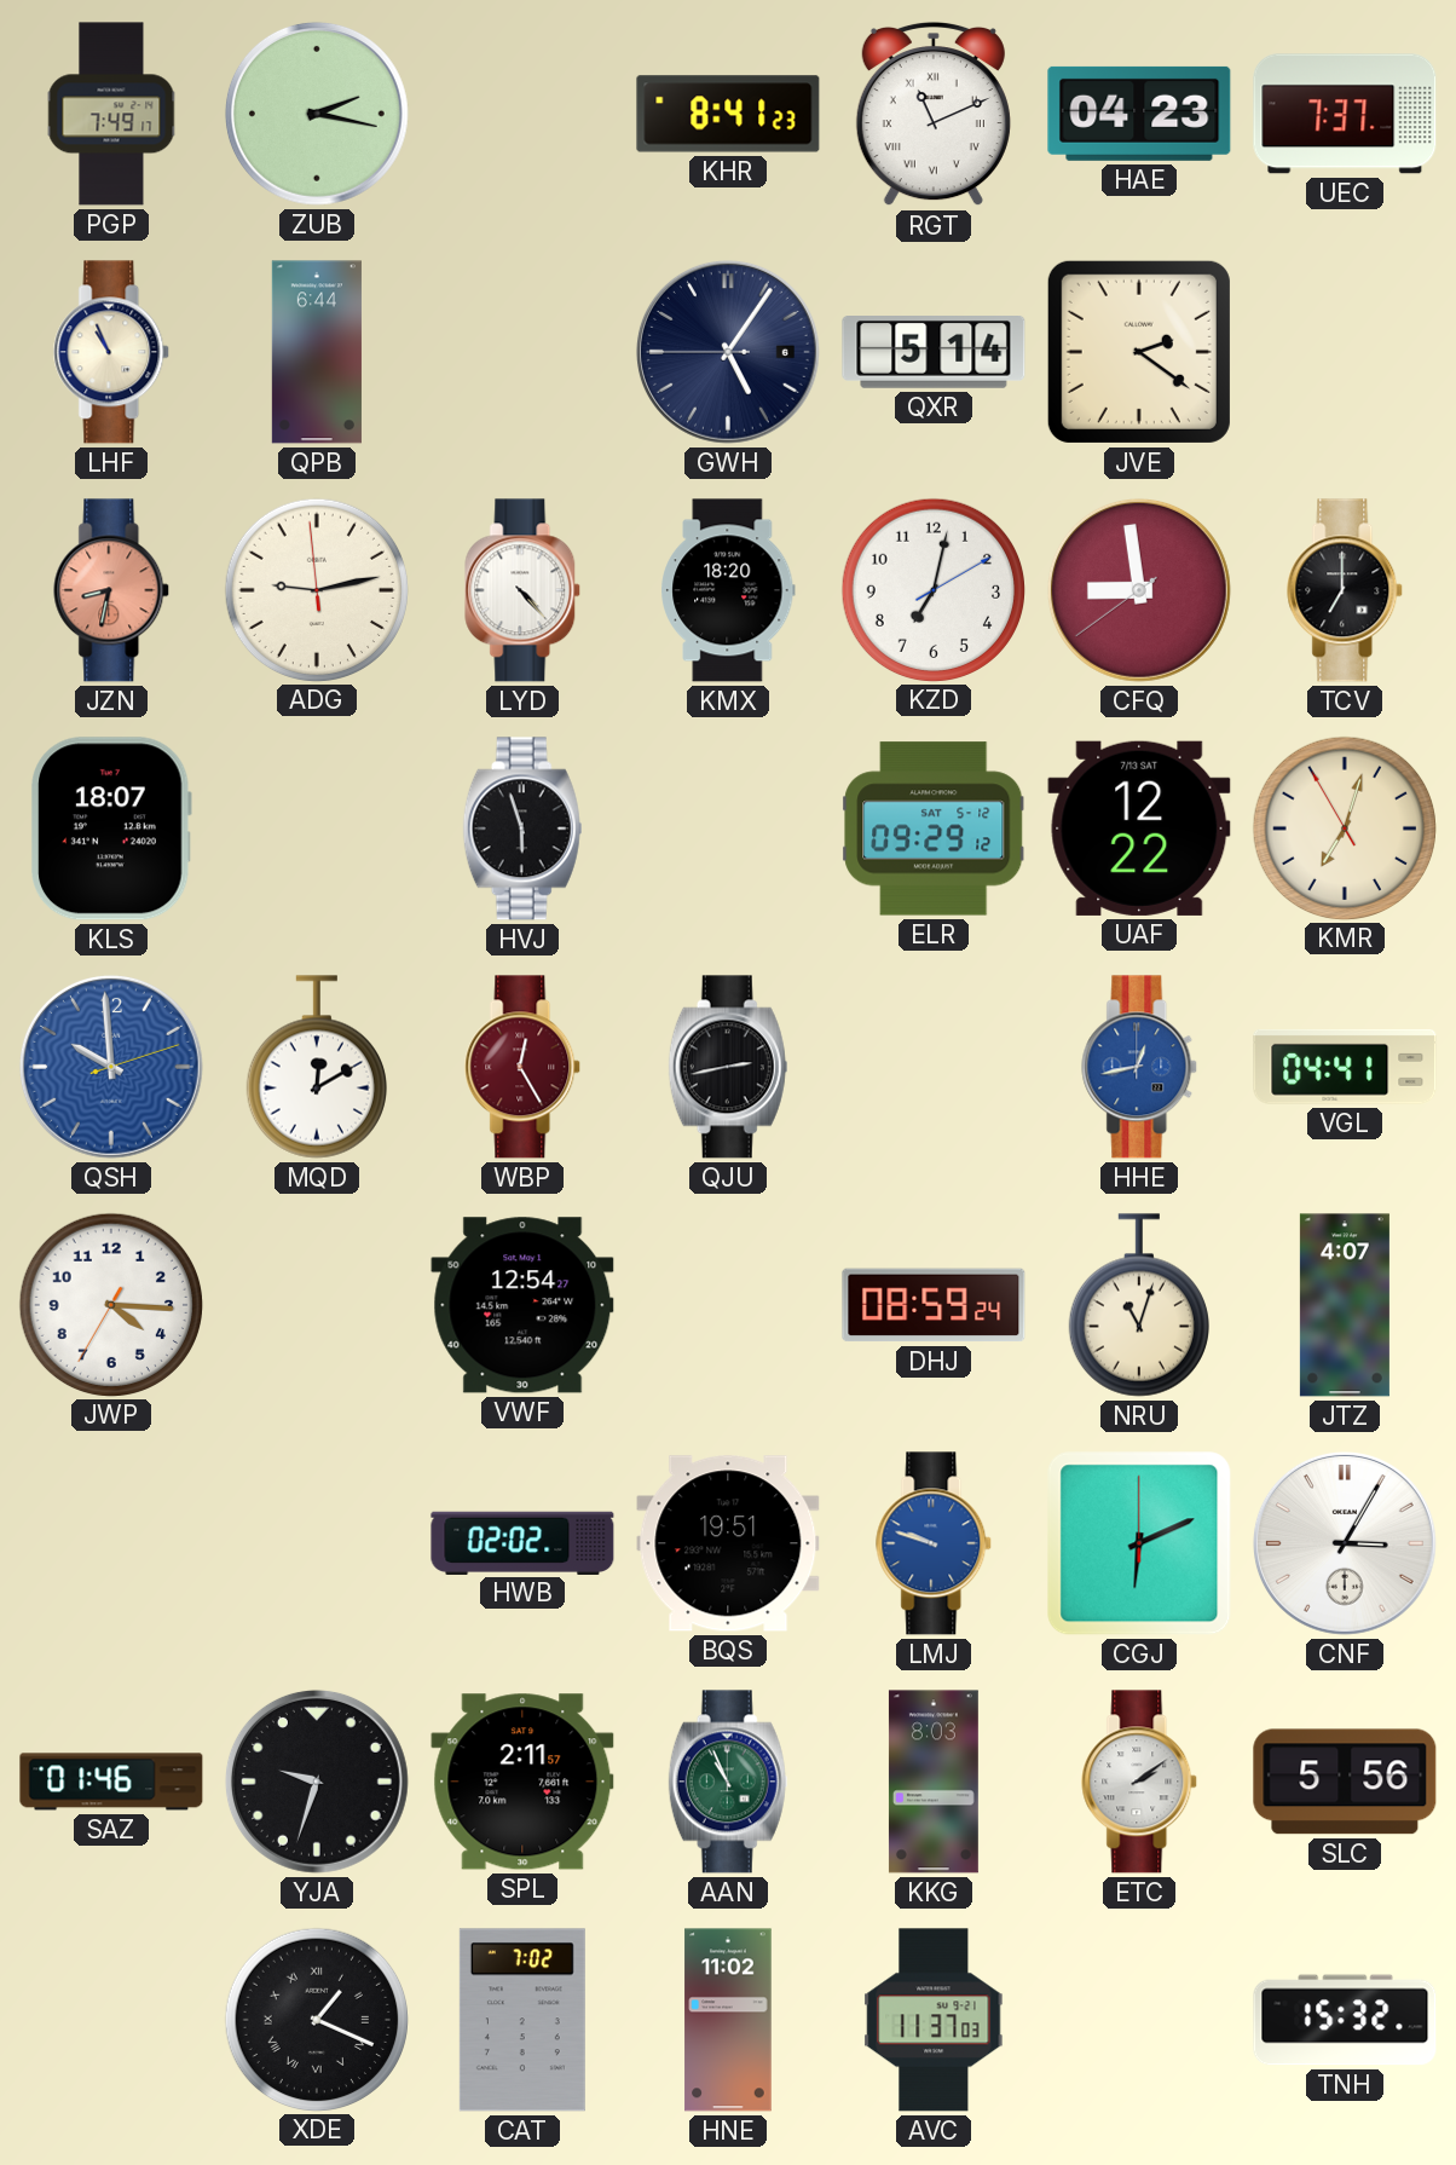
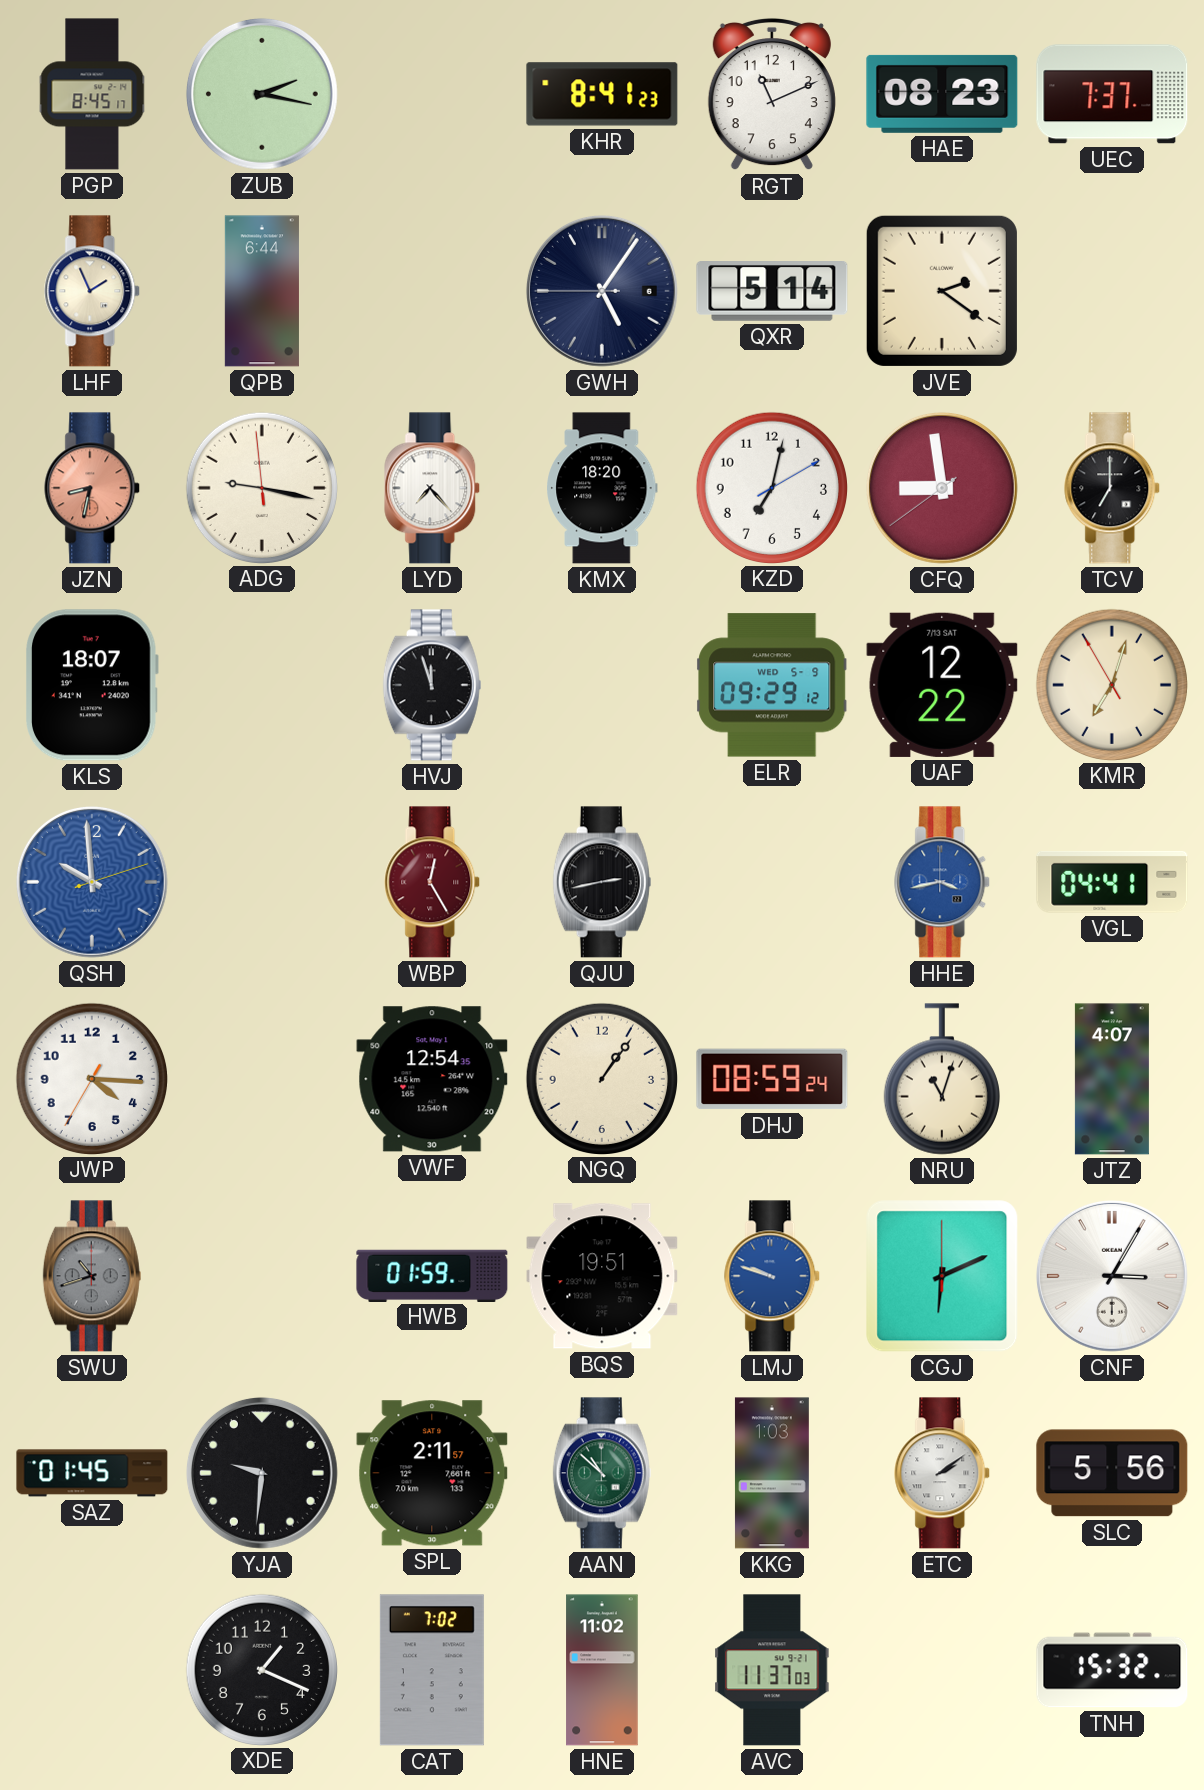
PGP: 7:49 -> 8:45 (92, 94)
RGT numerals: Roman -> Arabic (772, 94)
HAE: 04:23 -> 08:23 (942, 94)
LHF: 10:56 -> 1:56 (93, 291)
ADG: 9:12 -> 9:16 (261, 487)
LYD: 4:23 -> 7:23 (433, 488)
HVJ: 5:57 -> 11:57 (432, 685)
ELR date: SAT 5-12 -> WED 5-9 (772, 685)
MQD: 12:10 -> none (317, 1067)
HHE: 12:43 -> 3:43 (943, 882)
VWF: 12:54:27 -> 12:54:35 (432, 1079)
NGQ: none -> 1:06 (601, 1078)
SWU: none -> 10:42 (92, 1276)
HWB: 02:02 -> 01:59 (432, 1275)
SAZ: 01:46 -> 01:45 (92, 1473)
YJA: 9:33 -> 9:31 (262, 1473)
AAN: 10:56 -> 10:52 (602, 1473)
KKG: 8:03 -> 1:03 (772, 1473)
XDE numerals: Roman -> Arabic (261, 1669)
